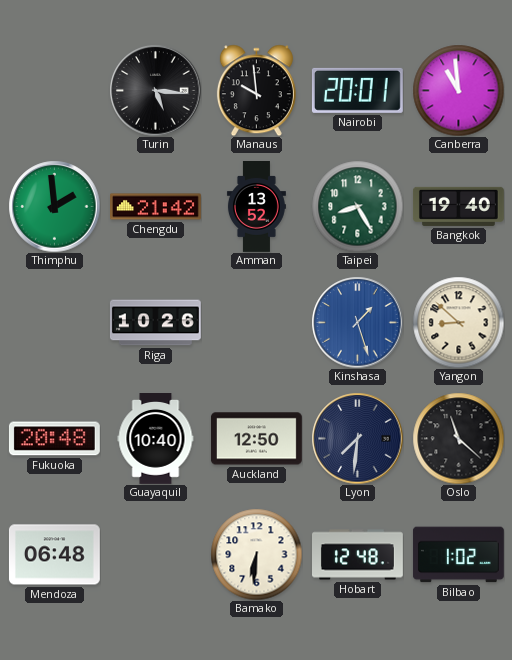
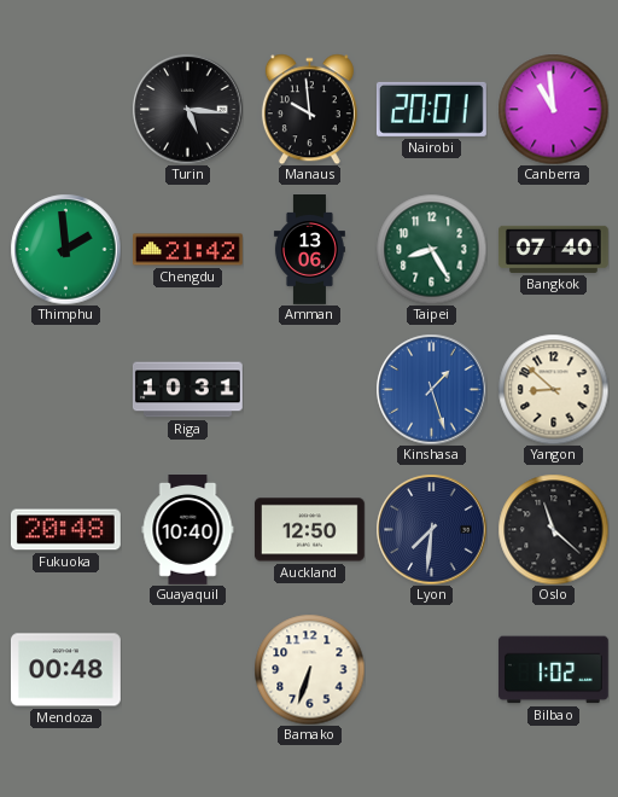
Amman: 13:52 -> 13:06 (309, 250)
Bangkok: 19:40 -> 07:40 (553, 249)
Riga: 10:26 -> 10:31 (187, 390)
Mendoza: 06:48 -> 00:48 (65, 670)
Bamako: 6:31 -> 6:33 (309, 669)
Hobart: 12:48 -> none (358, 555)
